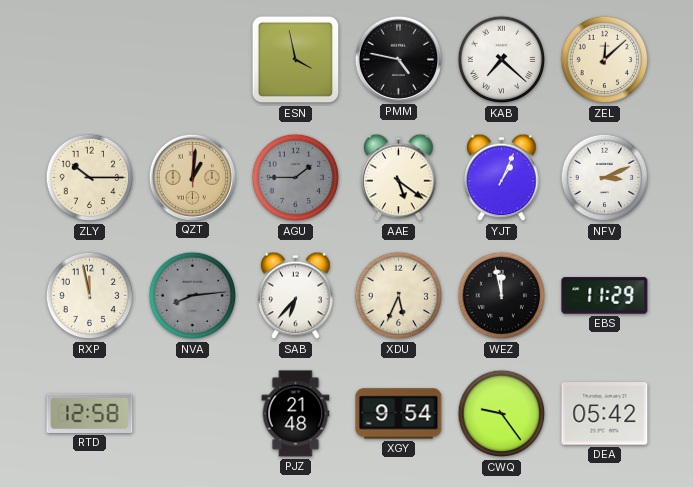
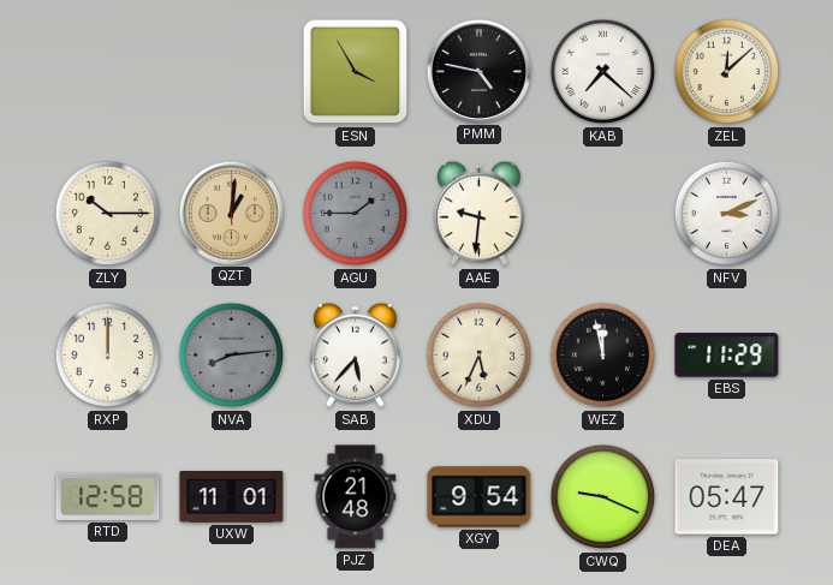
ESN: 3:58 -> 3:55 (356, 72)
AAE: 5:21 -> 9:31 (480, 214)
YJT: 1:04 -> none (502, 178)
RXP: 11:58 -> 12:00 (108, 356)
SAB: 6:37 -> 5:37 (356, 356)
UXW: none -> 11:01 (232, 497)
CWQ: 9:24 -> 9:19 (603, 497)
DEA: 05:42 -> 05:47 (727, 497)
